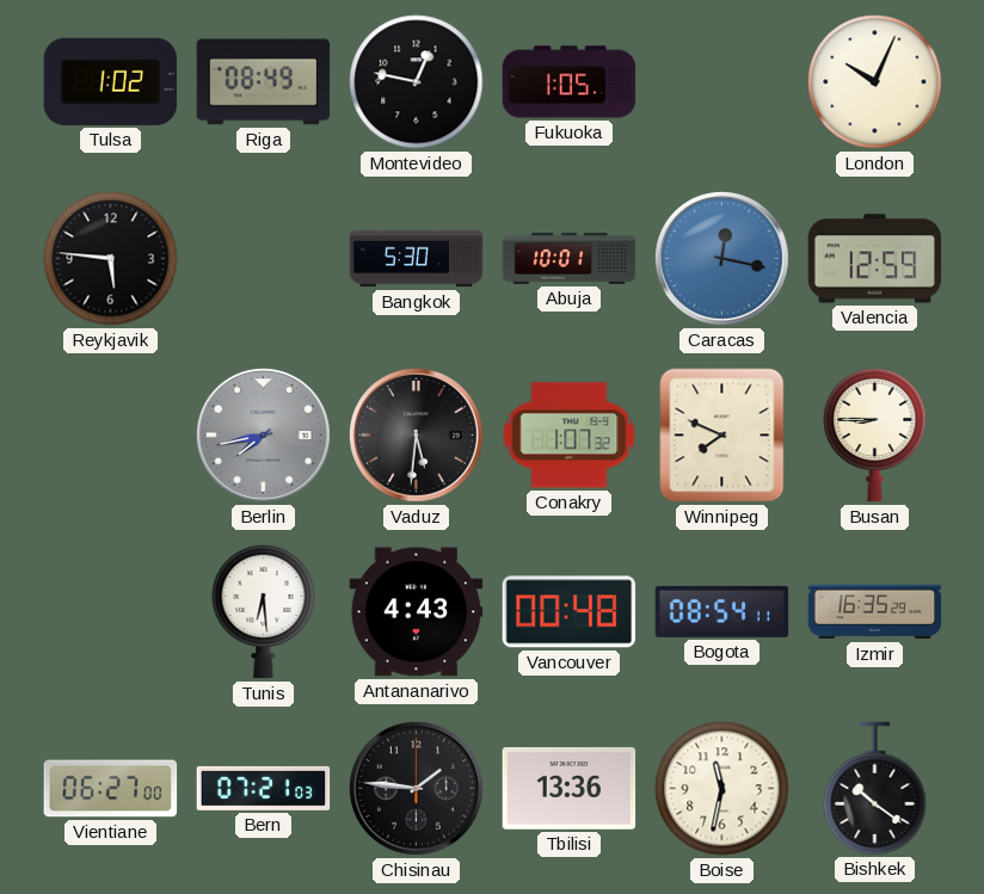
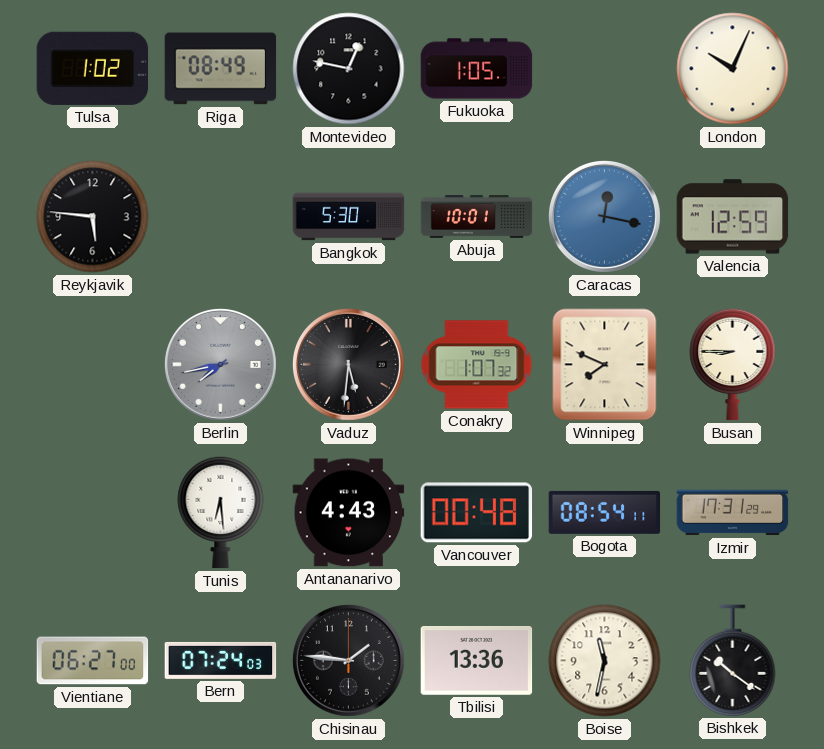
Izmir: 16:35 -> 17:31 (733, 513)
Bern: 07:21 -> 07:24 (221, 660)
